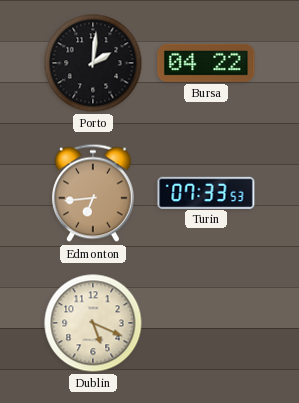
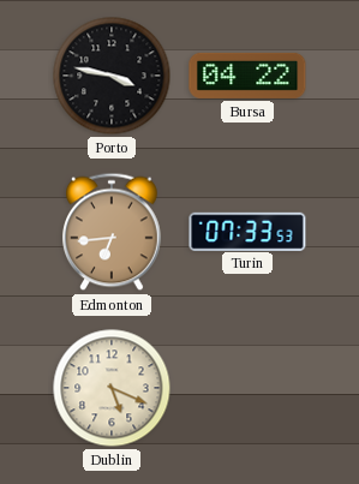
Porto: 2:01 -> 3:47 (112, 76)
